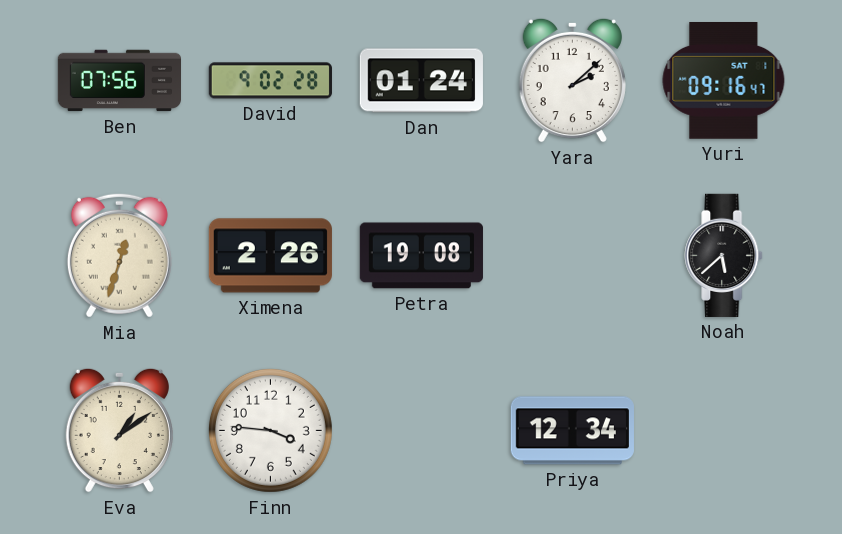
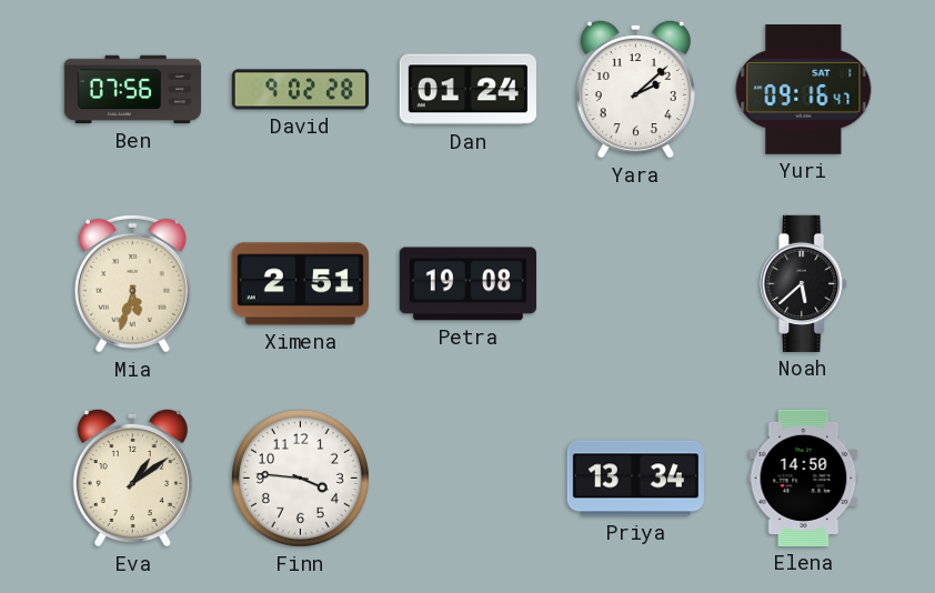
Mia: 12:33 -> 5:33 (132, 283)
Ximena: 2:26 -> 2:51 (300, 284)
Priya: 12:34 -> 13:34 (635, 479)
Elena: none -> 14:50 (804, 478)
